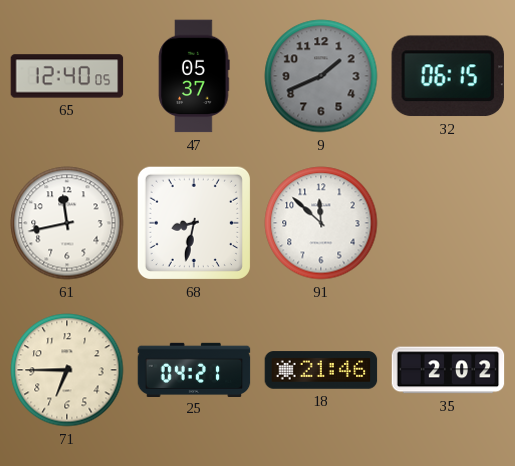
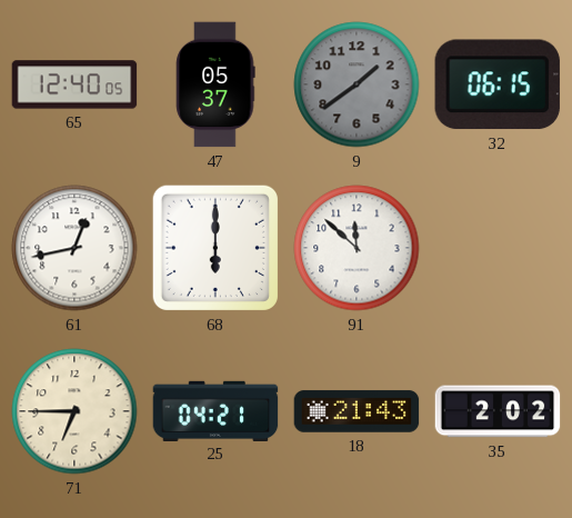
9: 1:41 -> 1:39 (357, 84)
61: 11:43 -> 12:43 (74, 248)
68: 8:32 -> 6:00 (215, 248)
18: 21:46 -> 21:43 (357, 411)
